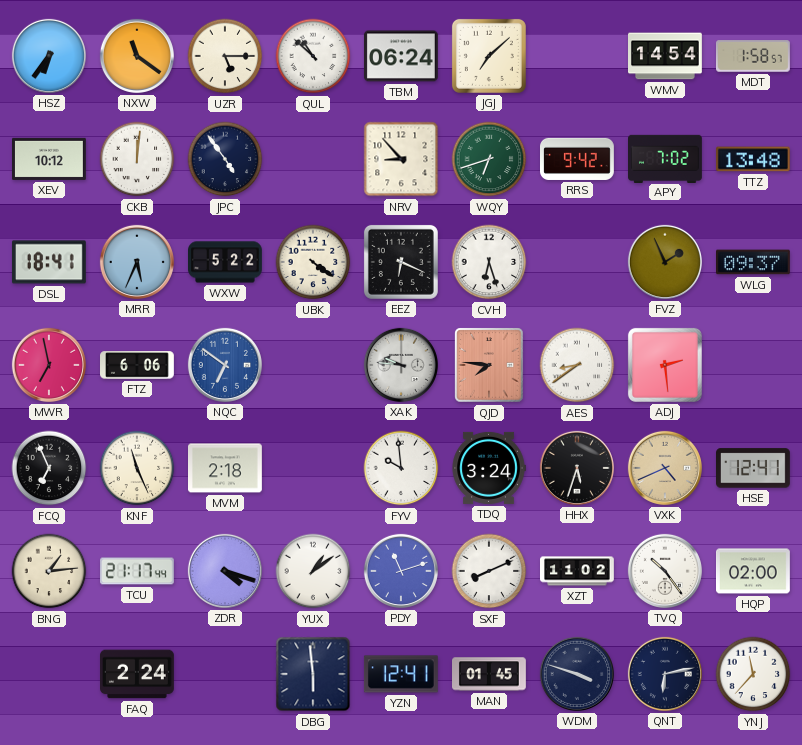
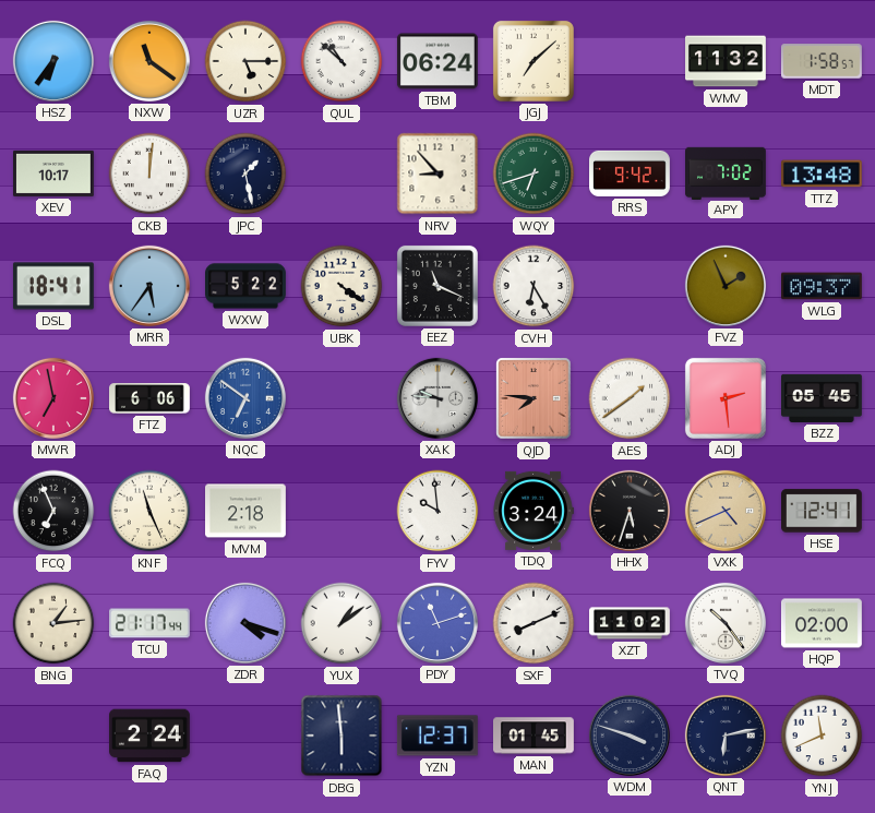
WMV: 14:54 -> 11:32 (727, 61)
XEV: 10:12 -> 10:17 (55, 174)
JPC: 4:54 -> 1:28 (245, 174)
MRR: 5:34 -> 5:36 (149, 286)
EEZ: 6:19 -> 11:19 (437, 286)
CVH: 6:27 -> 6:25 (534, 286)
AES: 8:39 -> 1:39 (630, 398)
BZZ: none -> 05:45 (823, 398)
YZN: 12:41 -> 12:37 (437, 736)
YNJ: 11:37 -> 11:41 (822, 736)
